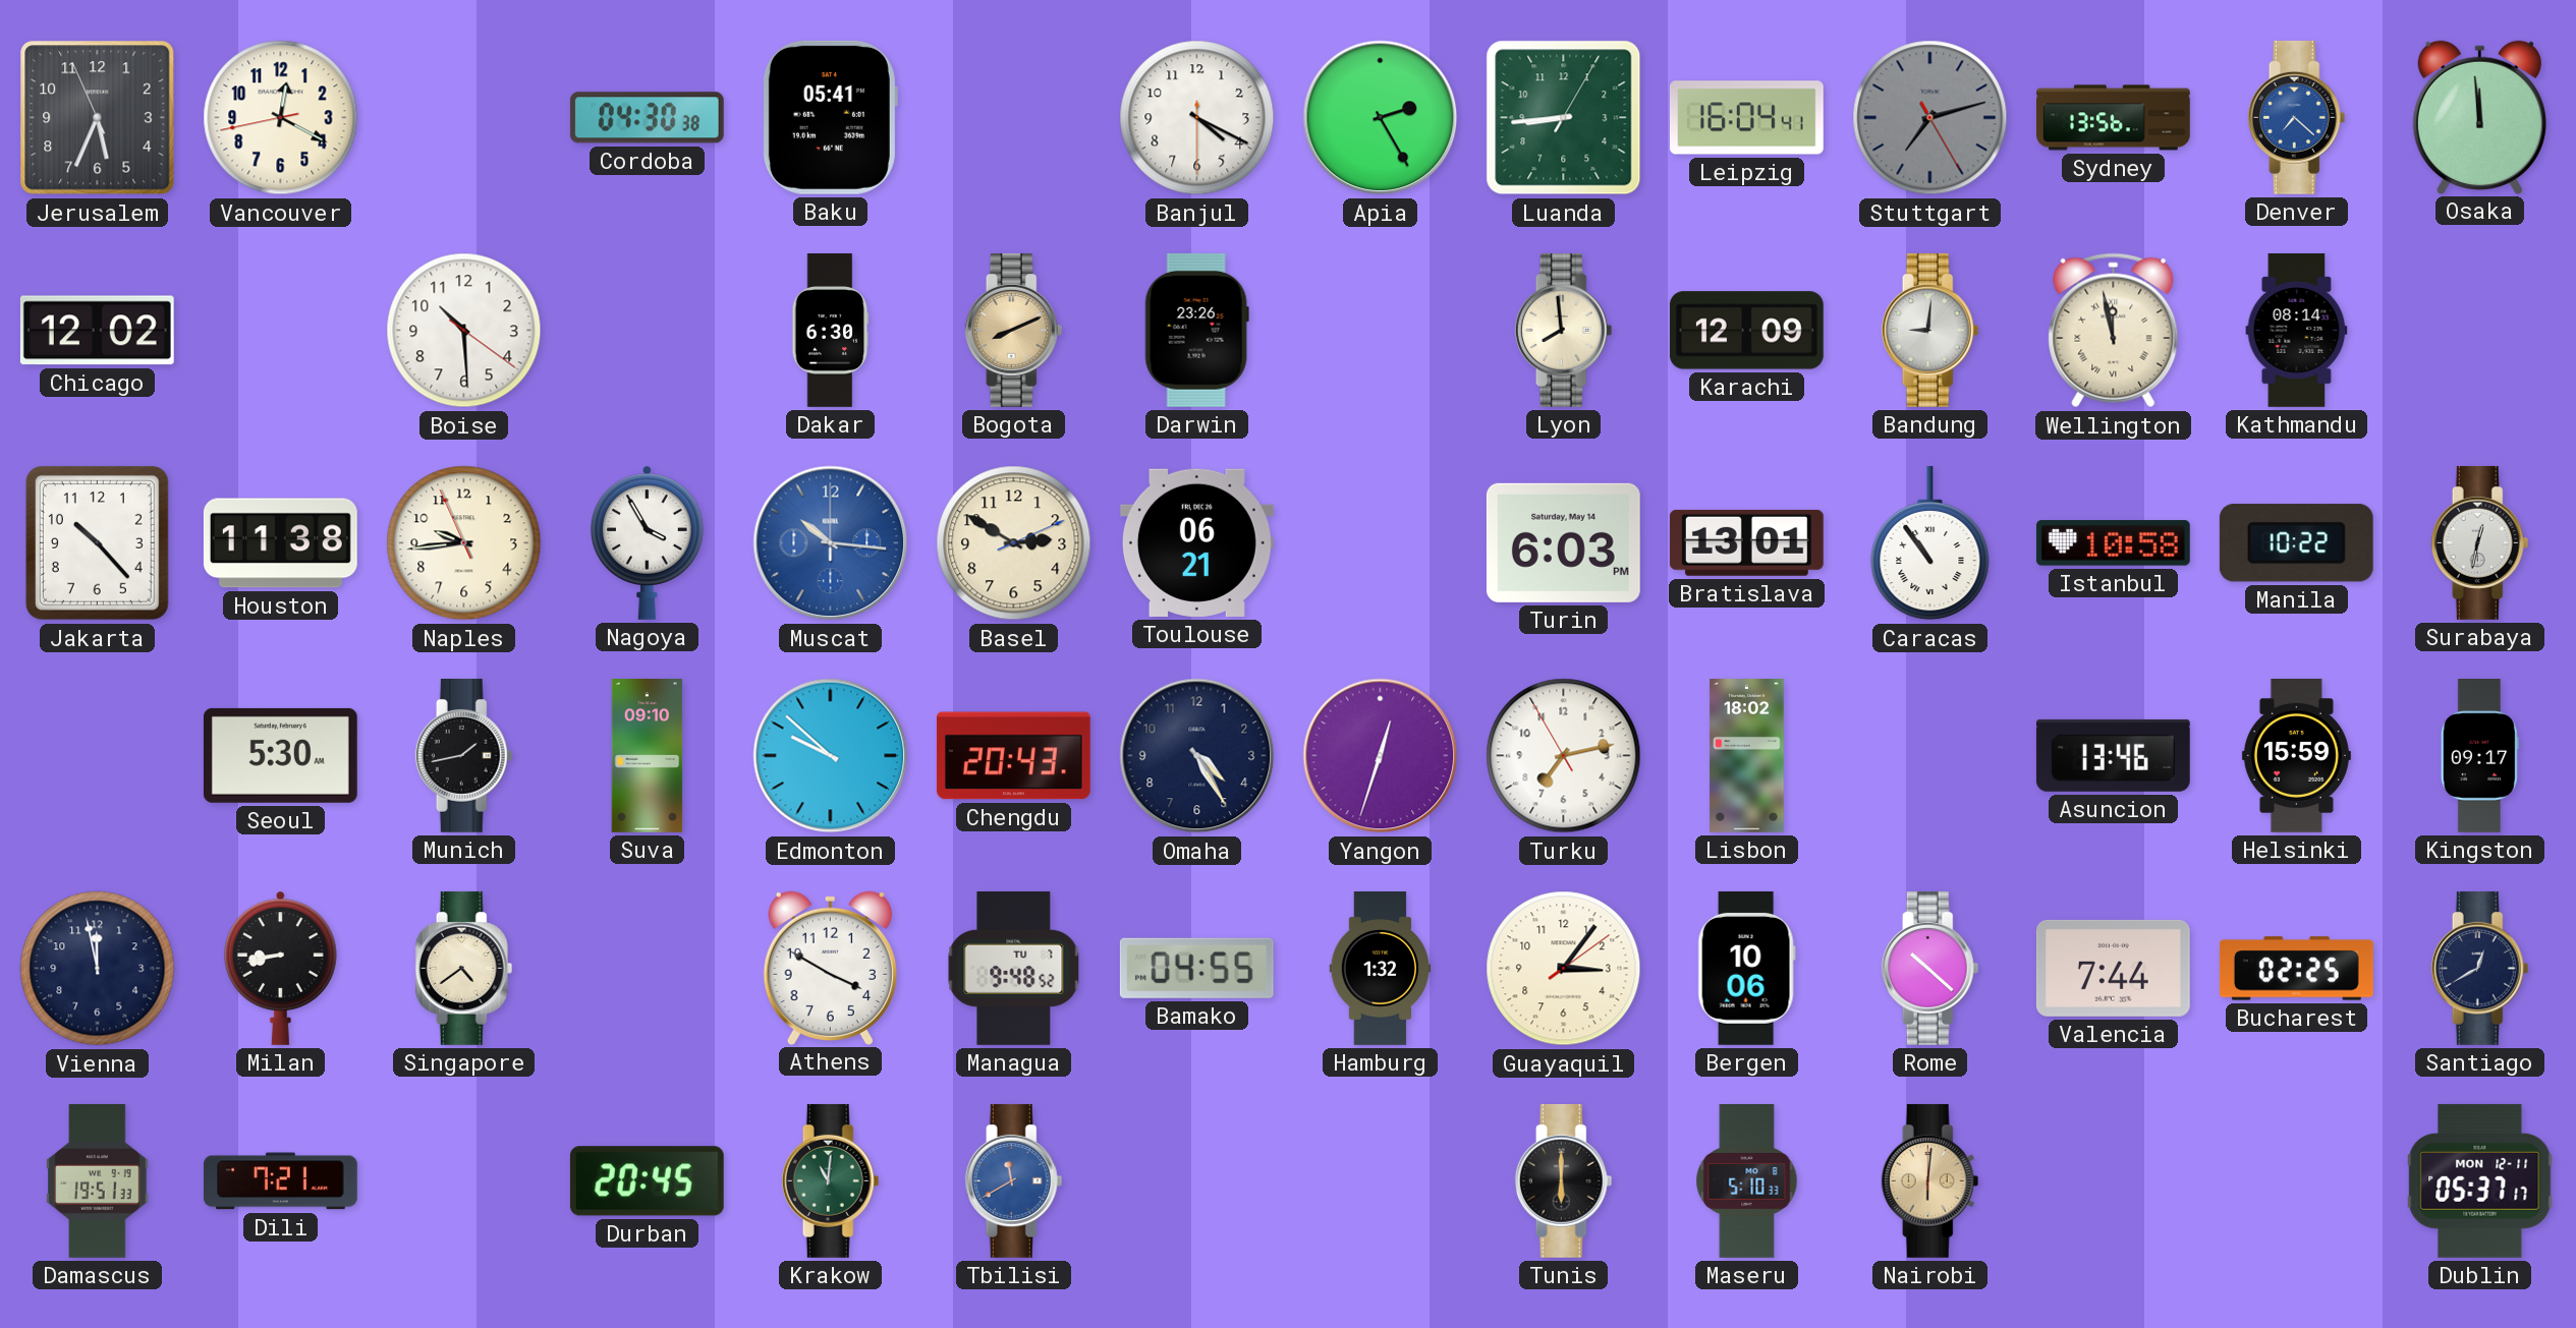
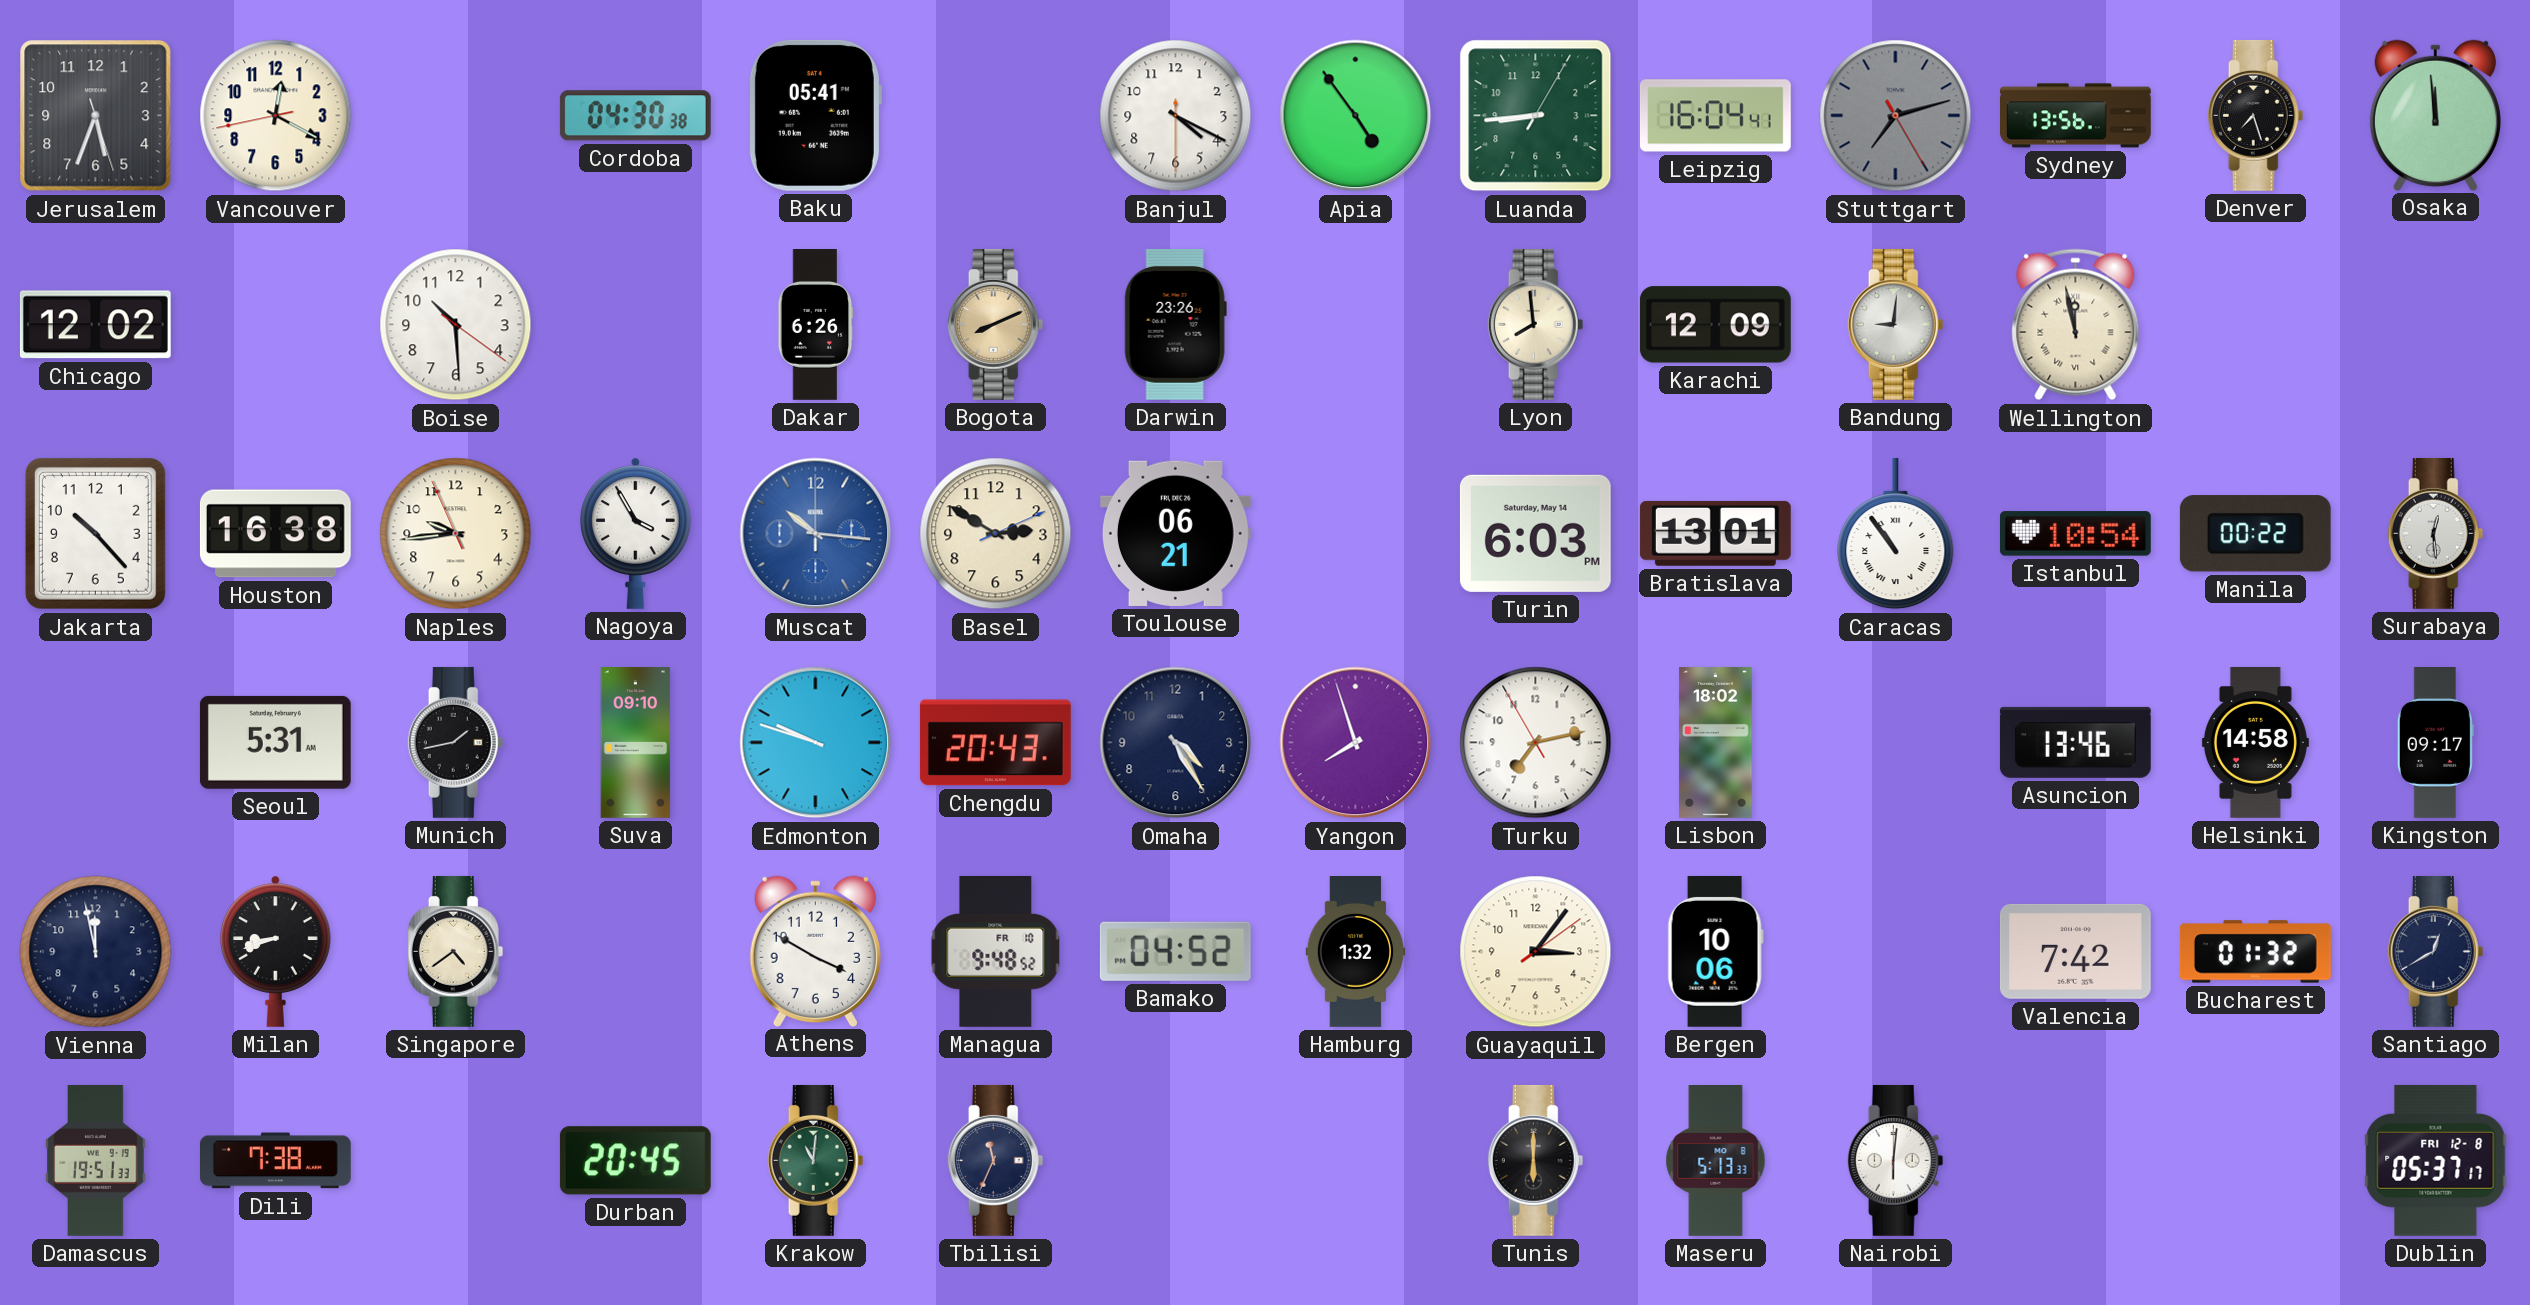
Jerusalem: 5:33:56 -> 5:33:27 (96, 116)
Apia: 2:25 -> 4:54 (1356, 116)
Denver: 7:22 -> 7:27 (2256, 115)
Denver dial: blue -> black (2256, 115)
Dakar: 6:30 -> 6:26 (816, 325)
Kathmandu: 08:14 -> none (2297, 330)
Houston: 11:38 -> 16:38 (275, 534)
Istanbul: 10:58 -> 10:54 (2075, 534)
Manila: 10:22 -> 00:22 (2255, 534)
Surabaya: 12:32 -> 12:29 (2436, 533)
Seoul: 5:30 -> 5:31 (275, 742)
Edmonton: 9:52 -> 9:48 (816, 743)
Yangon: 12:33 -> 7:57 (1356, 743)
Helsinki: 15:59 -> 14:58 (2255, 743)
Milan: 8:43 -> 8:42 (276, 951)
Managua date: TU 7 -> FR 10 (996, 951)
Bamako: 04:55 -> 04:52 (1175, 951)
Rome: 10:22 -> none (1930, 968)
Valencia: 7:44 -> 7:42 (2075, 951)
Bucharest: 02:25 -> 01:32 (2255, 952)
Dili: 7:21 -> 7:38 (275, 1161)
Tbilisi: 11:40 -> 11:34 (996, 1160)
Tbilisi dial: blue -> navy (996, 1160)
Maseru: 5:10 -> 5:13 (1716, 1161)
Nairobi dial: champagne -> white (1896, 1160)
Dublin date: MON 12-11 -> FRI 12-8 (2436, 1160)
